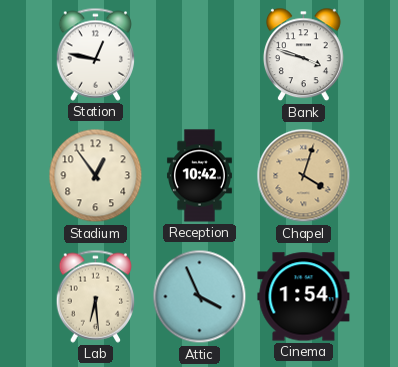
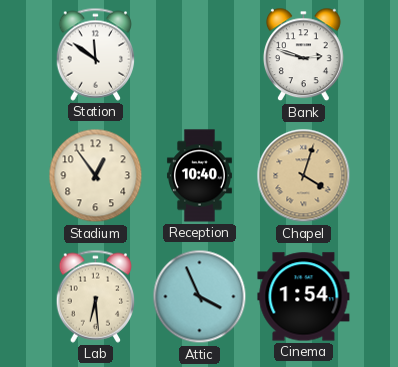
Station: 12:47 -> 11:51 (96, 54)
Bank: 3:48 -> 2:48 (303, 55)
Reception: 10:42 -> 10:40 (199, 176)
